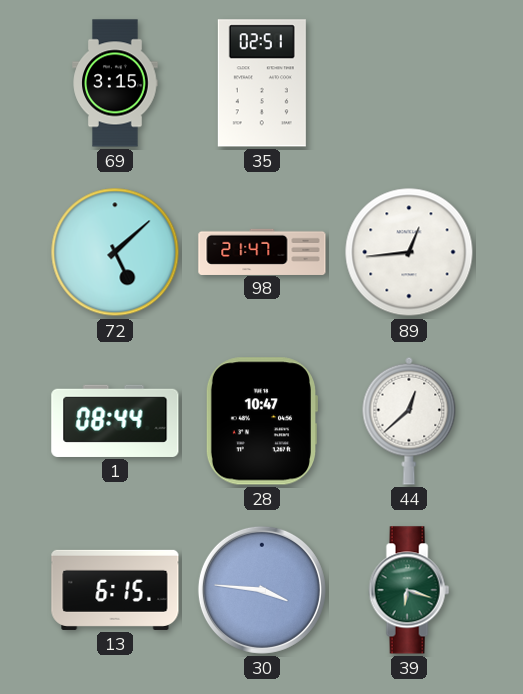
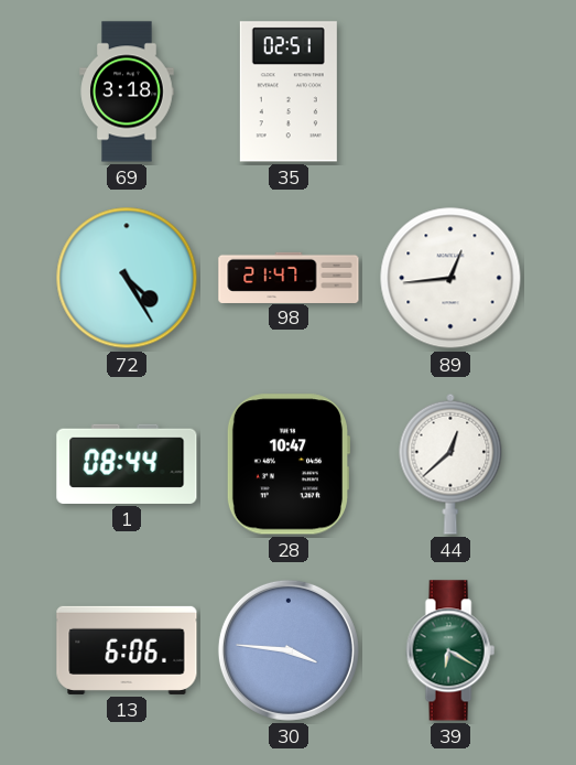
69: 3:15 -> 3:18 (127, 91)
72: 5:08 -> 4:25 (127, 278)
13: 6:15 -> 6:06 (127, 650)
39: 6:18 -> 6:20 (450, 650)
